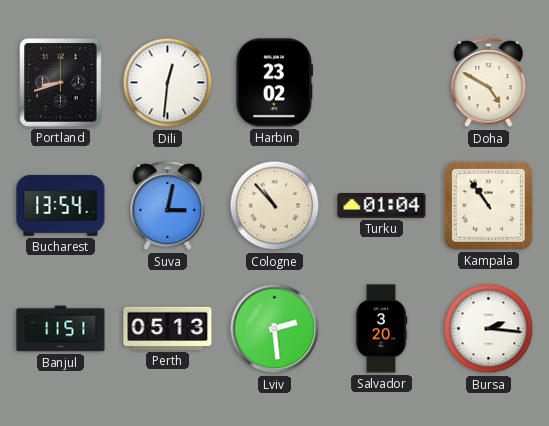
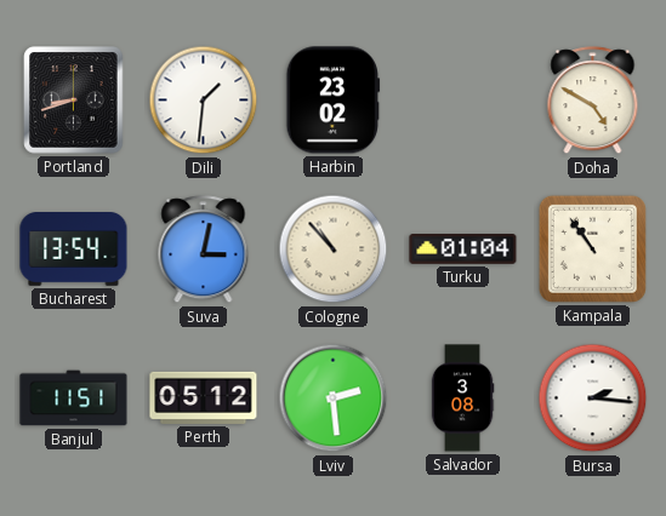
Dili: 12:31 -> 1:31 (204, 101)
Perth: 05:13 -> 05:12 (204, 397)
Salvador: 3:20 -> 3:08 (462, 399)
